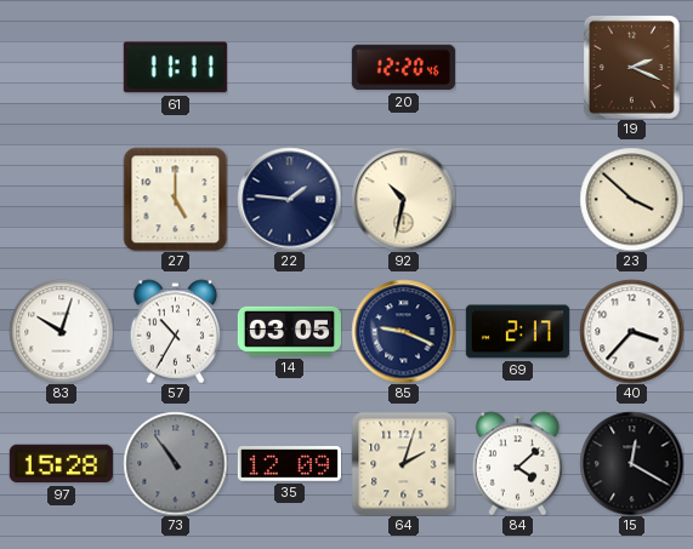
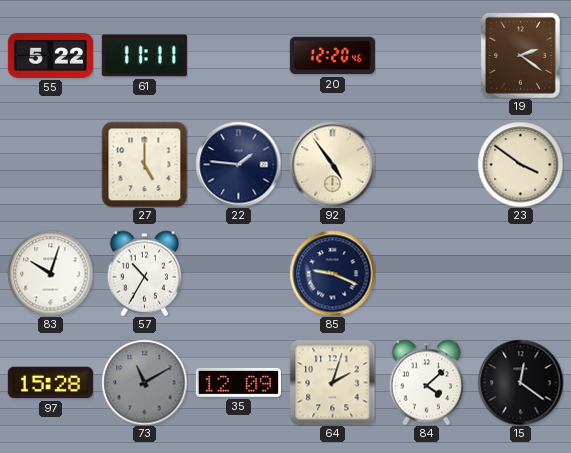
55: none -> 5:22 (50, 55)
19: 2:19 -> 2:21 (520, 55)
92: 10:32 -> 4:54 (332, 164)
23: 3:52 -> 3:51 (520, 164)
14: 03:05 -> none (289, 331)
69: 2:17 -> none (517, 332)
40: 3:37 -> none (631, 331)
73: 10:54 -> 11:10 (144, 382)
15: 12:20 -> 12:21 (520, 382)
